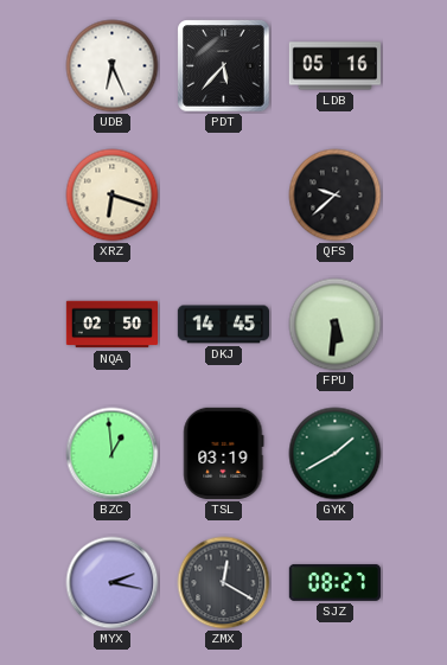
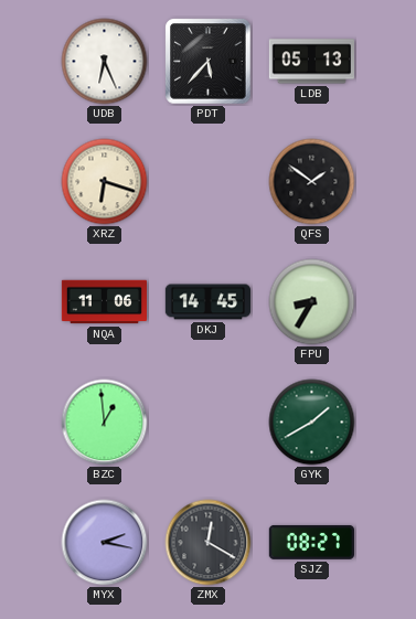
LDB: 05:16 -> 05:13 (311, 62)
QFS: 9:38 -> 1:51 (312, 182)
NQA: 02:50 -> 11:06 (104, 302)
FPU: 5:31 -> 8:35 (312, 302)
TSL: 03:19 -> none (224, 453)
